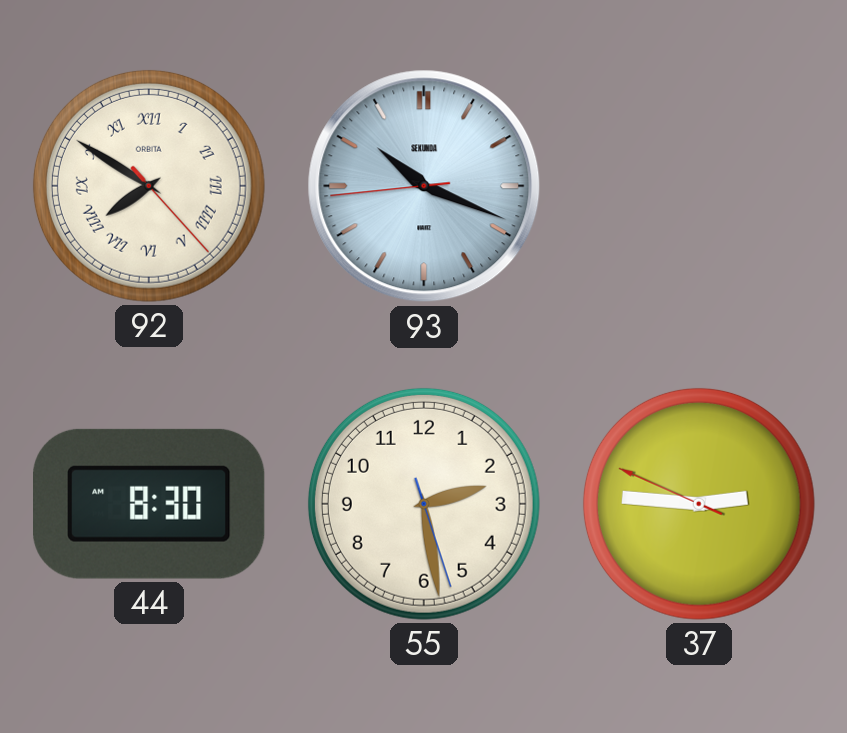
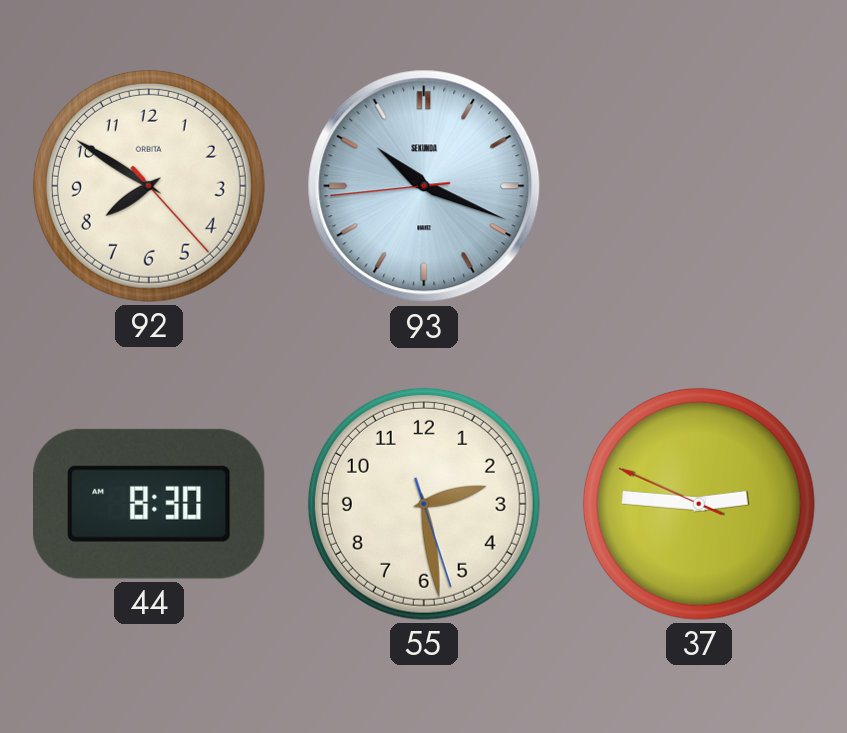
92 numerals: Roman -> Arabic (149, 186)
